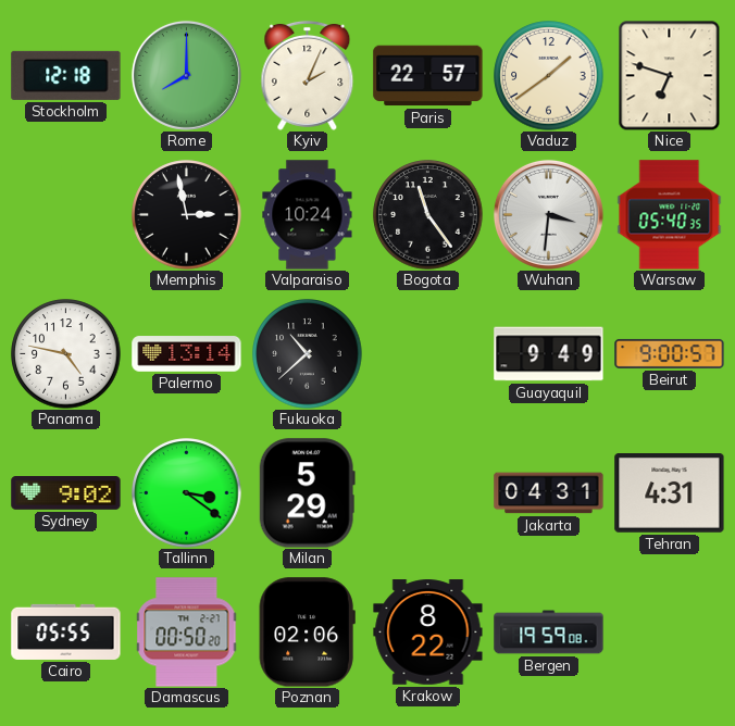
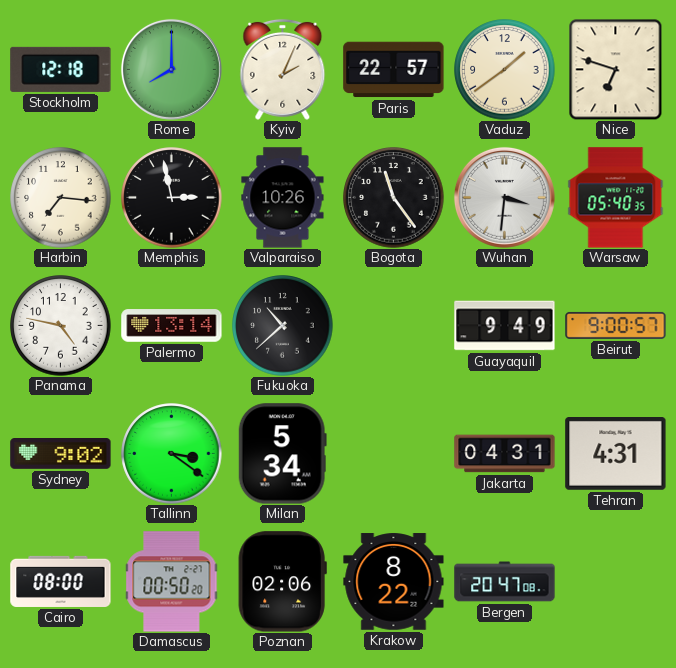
Harbin: none -> 7:16 (61, 198)
Valparaiso: 10:24 -> 10:26 (283, 198)
Milan: 5:29 -> 5:34 (282, 454)
Cairo: 05:55 -> 08:00 (61, 581)
Bergen: 19:59 -> 20:47 (505, 582)
